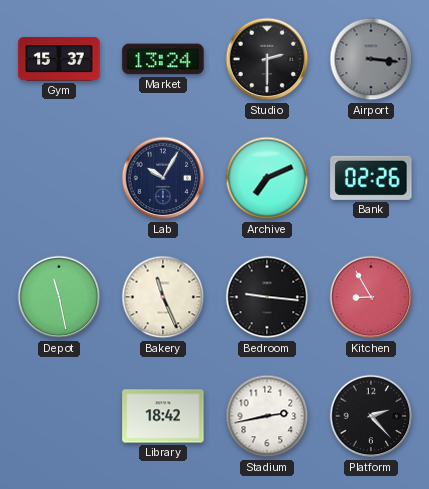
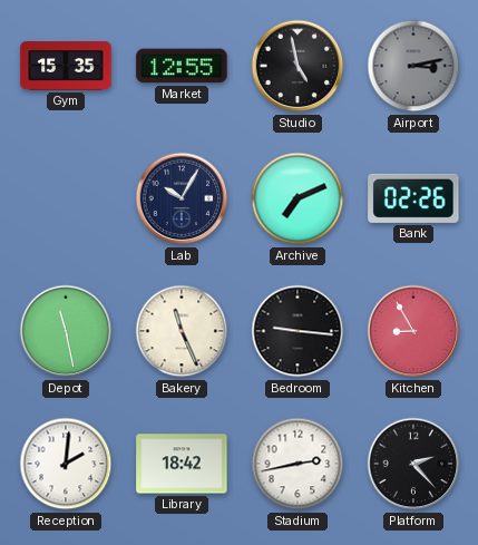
Gym: 15:37 -> 15:35 (66, 66)
Market: 13:24 -> 12:55 (182, 66)
Studio: 2:30 -> 4:58 (297, 66)
Airport: 3:16 -> 3:13 (413, 66)
Reception: none -> 2:01 (66, 464)
